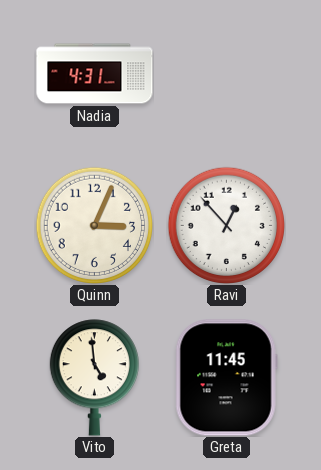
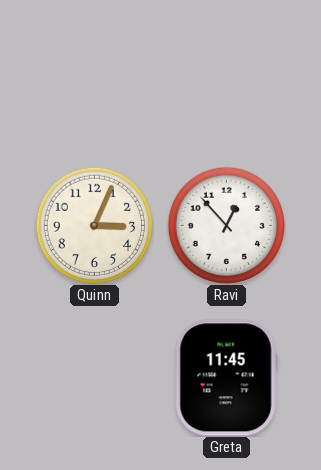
Nadia: 4:31 -> none (95, 74)
Vito: 4:59 -> none (94, 378)
